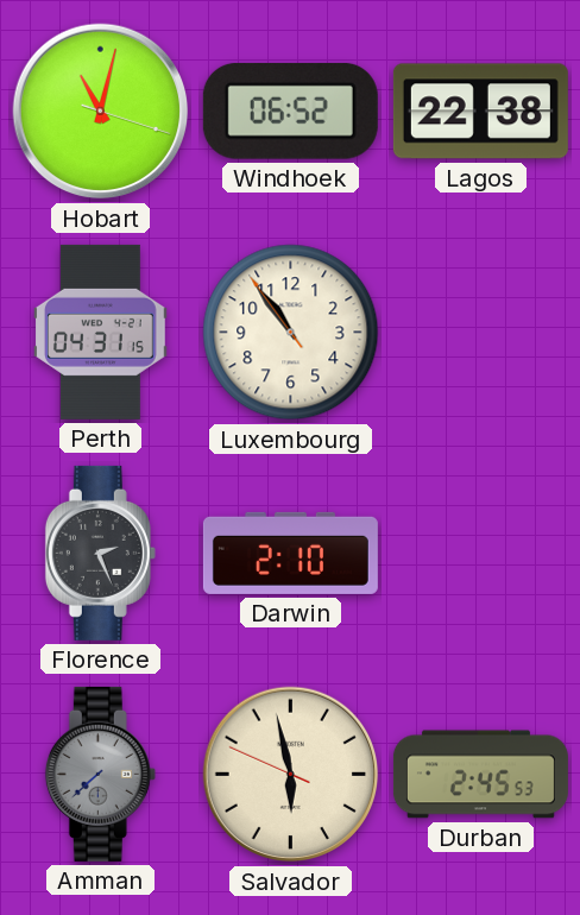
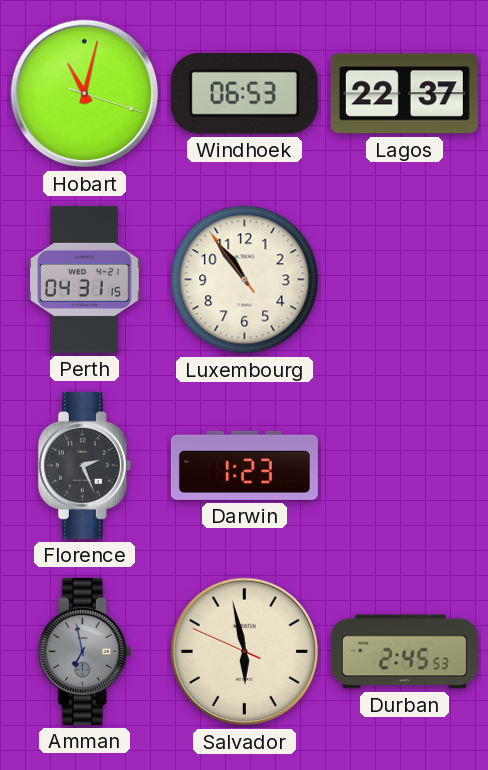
Windhoek: 06:52 -> 06:53 (244, 93)
Lagos: 22:38 -> 22:37 (404, 94)
Darwin: 2:10 -> 1:23 (244, 465)
Amman: 7:38 -> 6:58 (84, 651)
